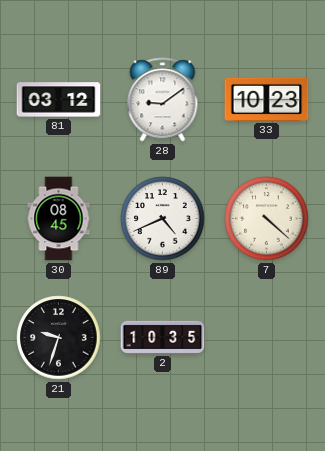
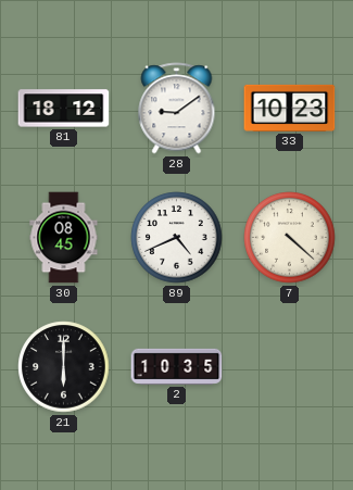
81: 03:12 -> 18:12 (64, 109)
21: 9:33 -> 6:00 (64, 367)
